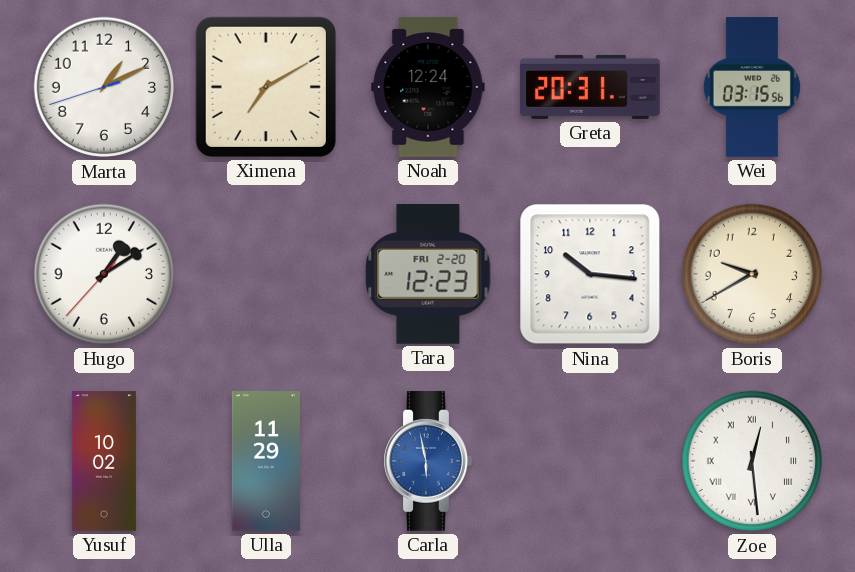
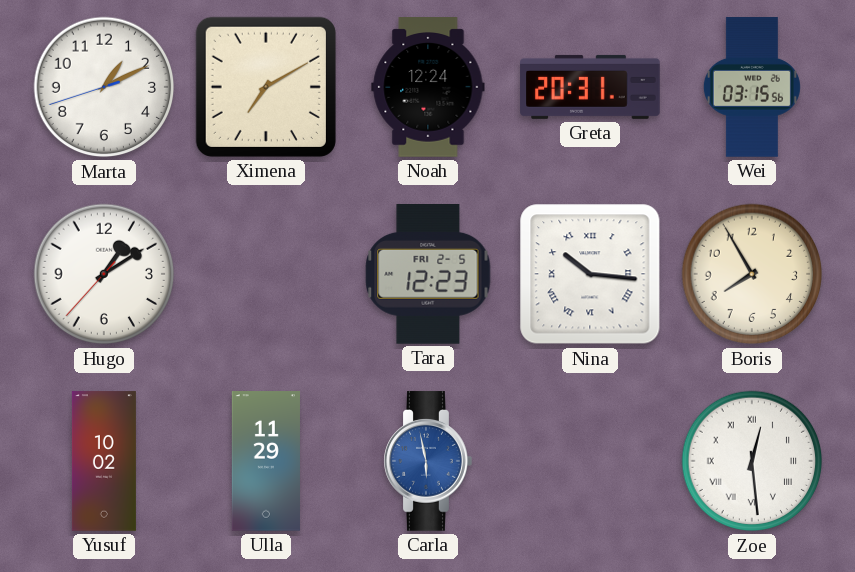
Tara date: FRI 2-20 -> FRI 2-5 (428, 275)
Nina numerals: Arabic -> Roman (590, 274)
Boris: 9:40 -> 7:55 (752, 274)
